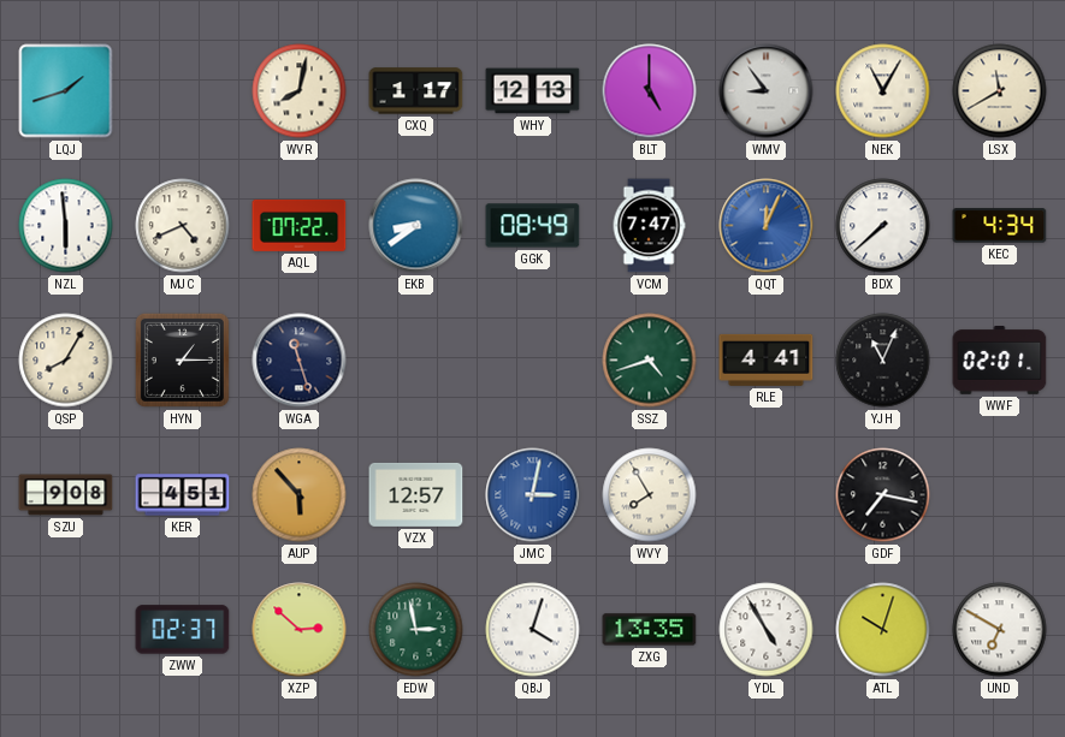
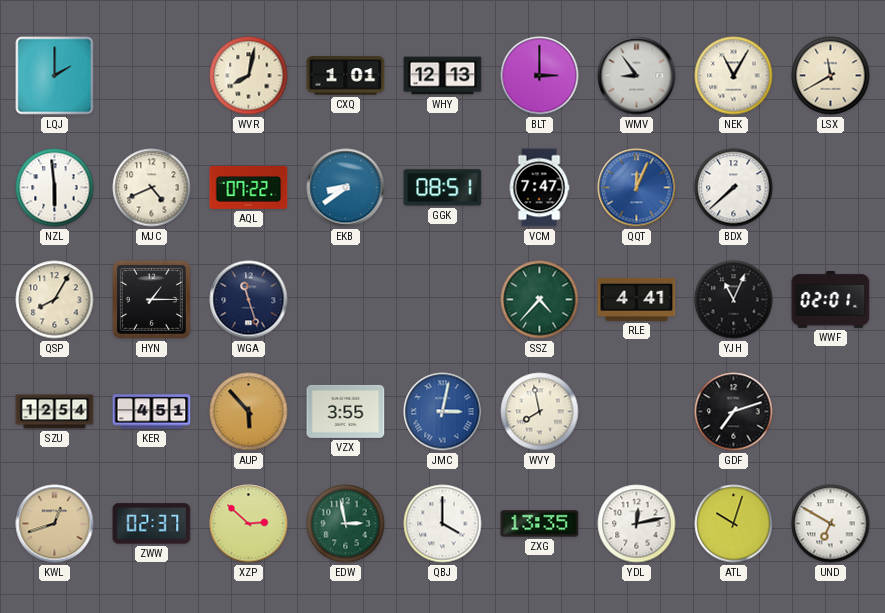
LQJ: 1:42 -> 2:00 (55, 76)
CXQ: 1:17 -> 1:01 (346, 76)
BLT: 5:00 -> 3:00 (540, 76)
GGK: 08:49 -> 08:51 (443, 188)
KEC: 4:34 -> none (1000, 226)
SSZ: 4:42 -> 4:37 (540, 300)
SZU: 9:08 -> 12:54 (55, 412)
VZX: 12:57 -> 3:55 (346, 411)
WVY: 7:55 -> 7:58 (540, 412)
GDF: 7:17 -> 7:12 (734, 412)
KWL: none -> 12:42 (55, 524)
QBJ: 4:03 -> 4:00 (443, 524)
YDL: 4:55 -> 12:13 (637, 524)
